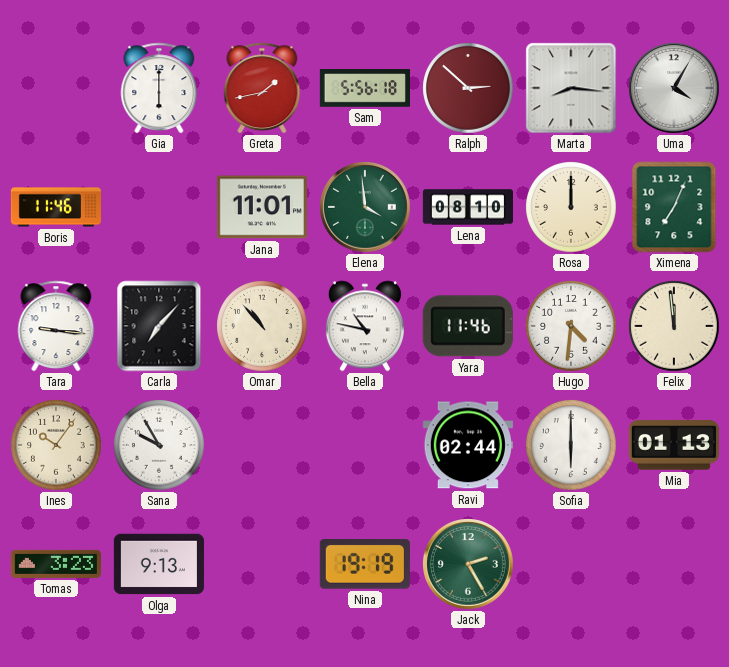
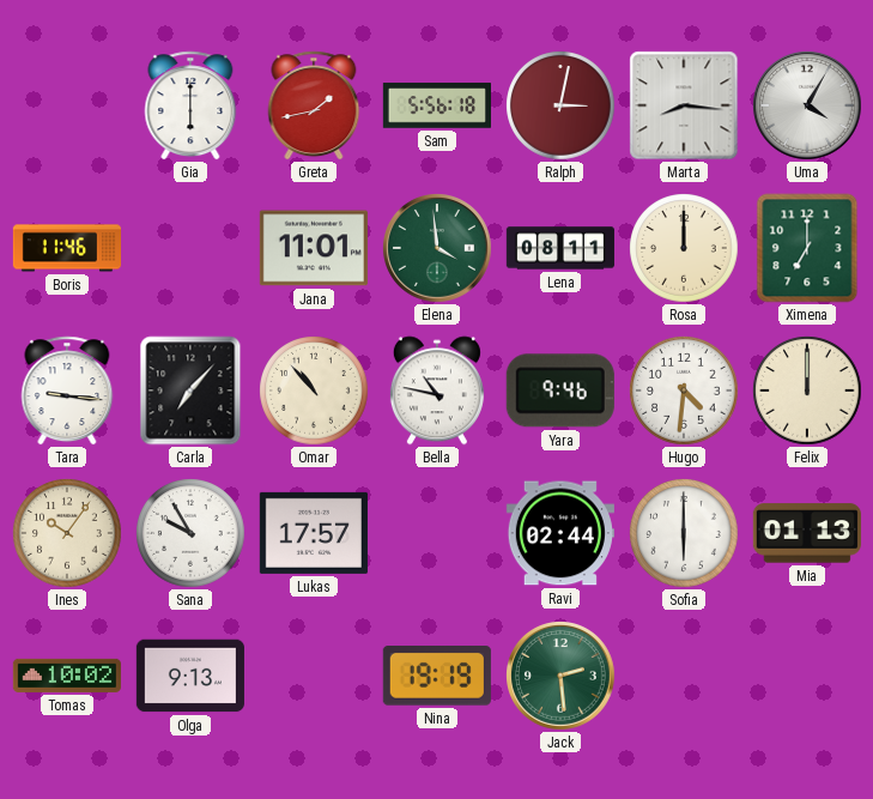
Ralph: 2:52 -> 3:02 (560, 105)
Lena: 08:10 -> 08:11 (560, 248)
Ximena: 7:04 -> 7:00 (807, 248)
Yara: 11:46 -> 9:46 (560, 391)
Felix: 11:59 -> 12:00 (807, 391)
Lukas: none -> 17:57 (314, 533)
Tomas: 3:23 -> 10:02 (67, 676)
Jack: 2:25 -> 2:29 (562, 677)
